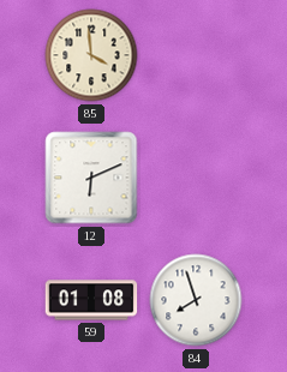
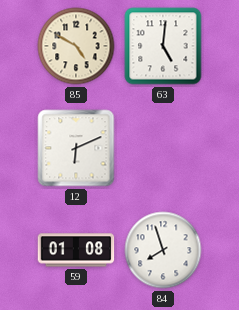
85: 3:59 -> 4:50 (76, 46)
63: none -> 5:01 (163, 46)
